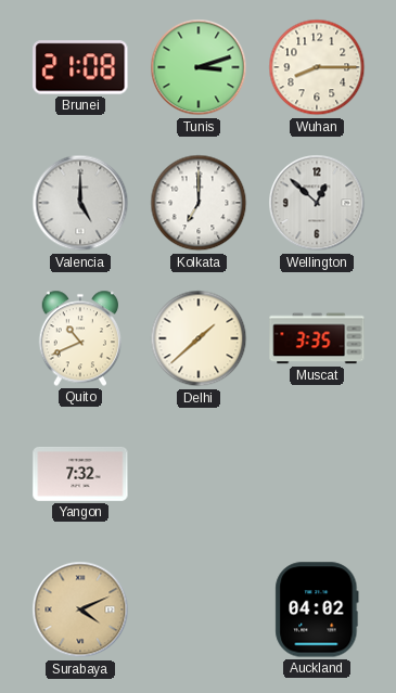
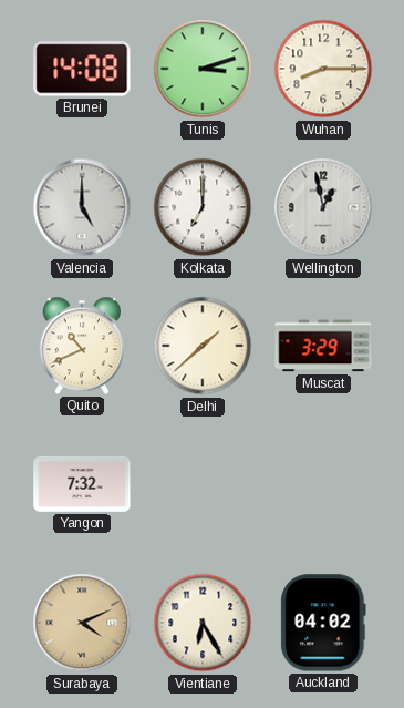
Brunei: 21:08 -> 14:08 (82, 69)
Wellington: 12:52 -> 12:58 (323, 207)
Muscat: 3:35 -> 3:29 (323, 346)
Vientiane: none -> 6:25 (203, 623)
